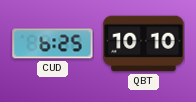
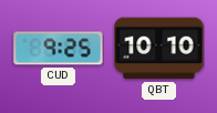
CUD: 6:25 -> 9:25 (59, 49)
